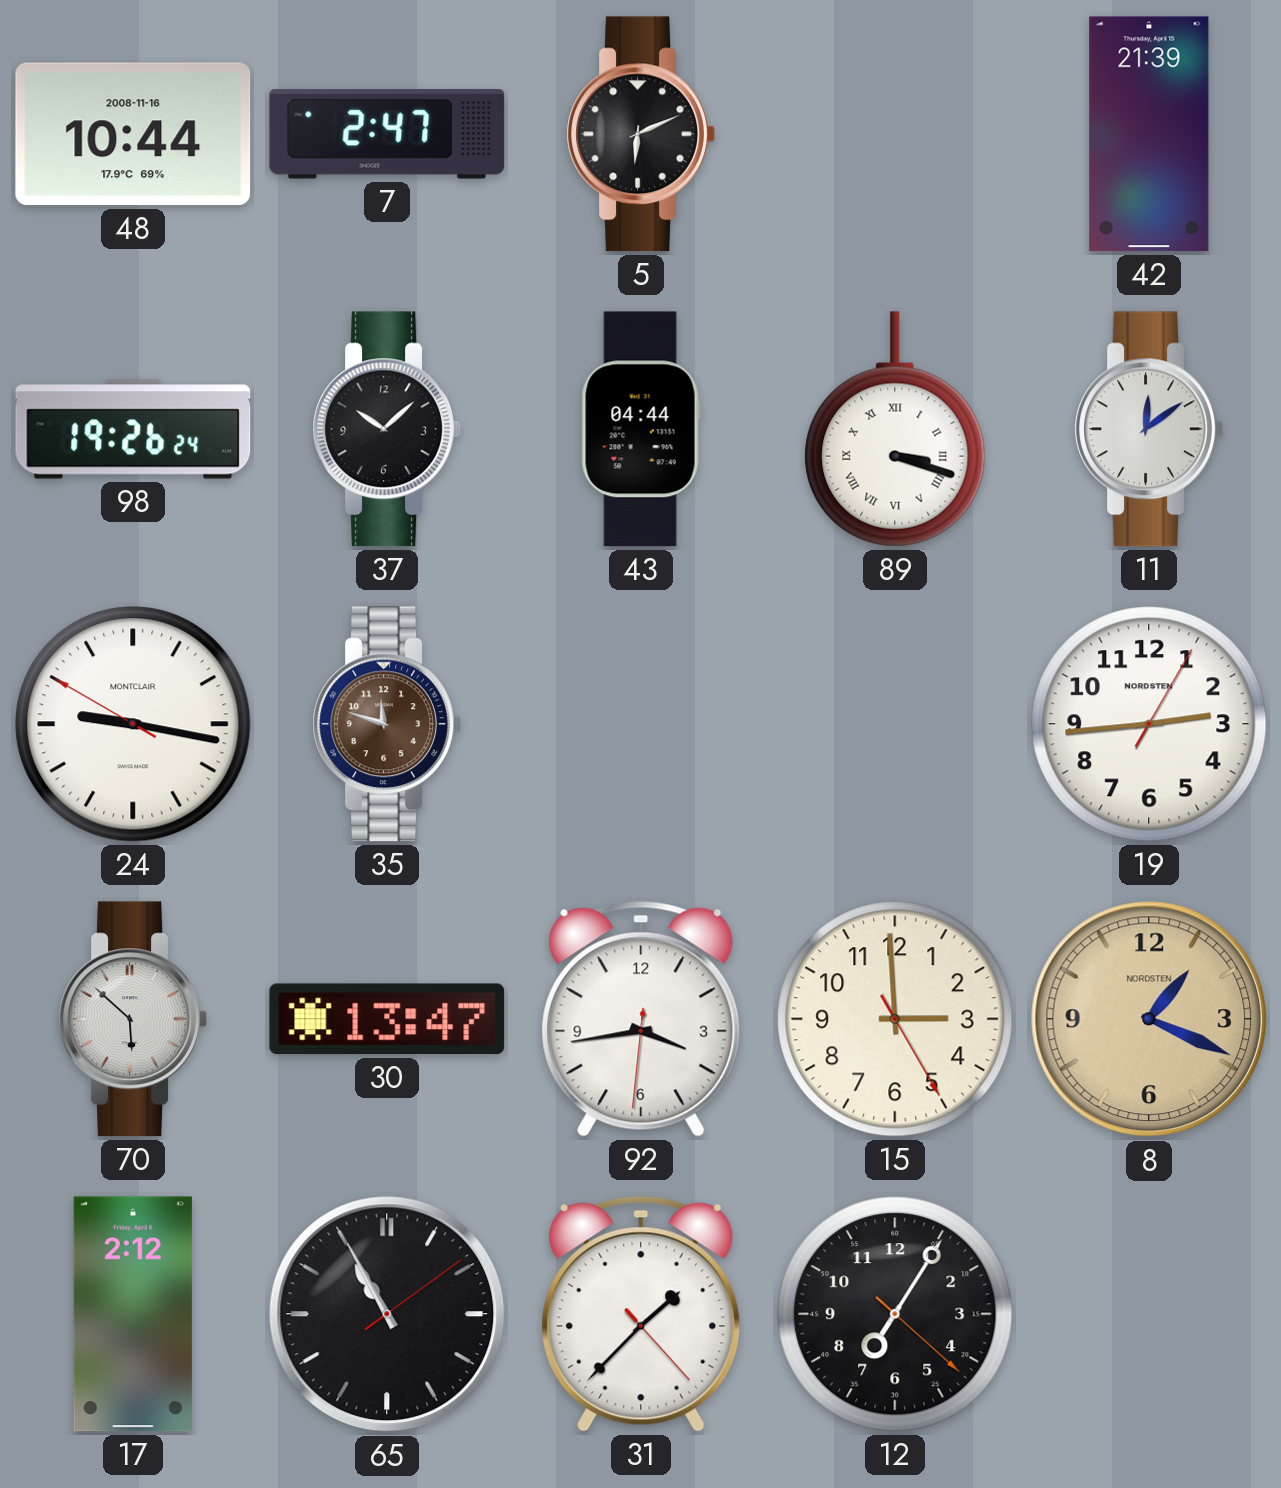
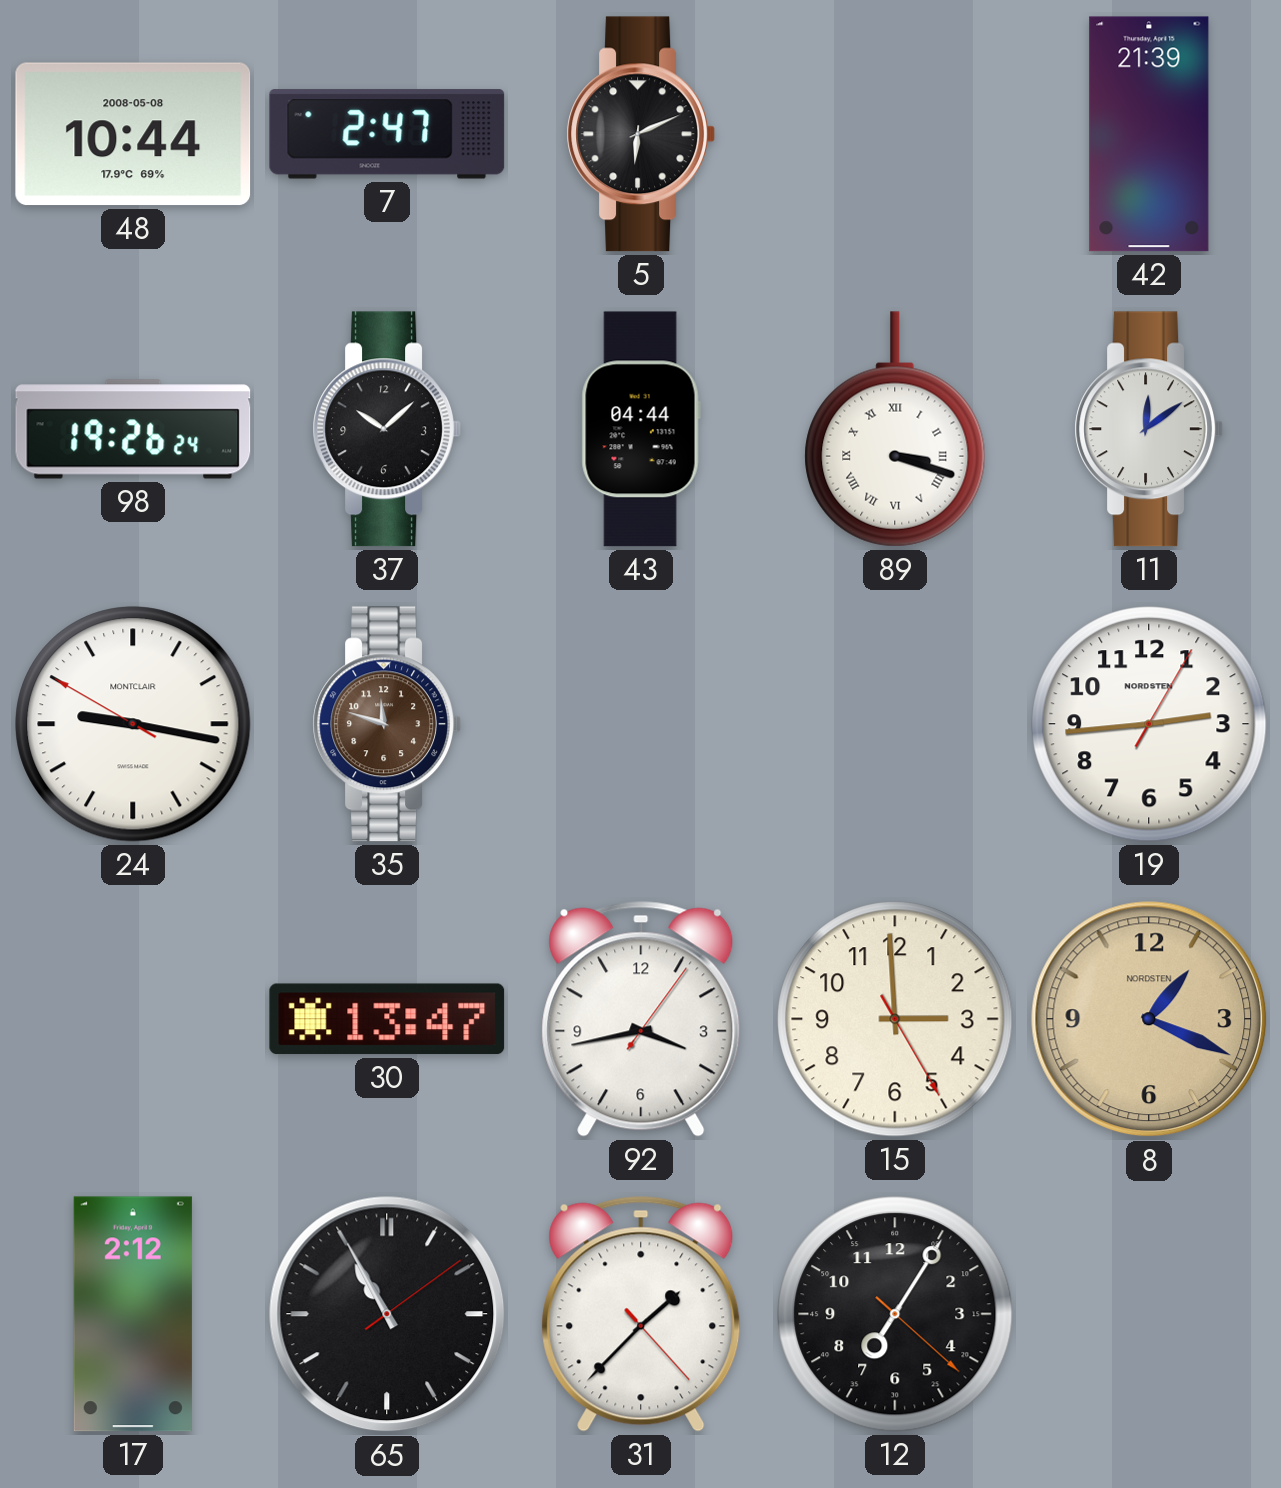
48 date: 2008-11-16 -> 2008-05-08 (133, 134)
70: 5:52 -> none (133, 1019)
92: 3:43:31 -> 3:43:06 (641, 1019)
